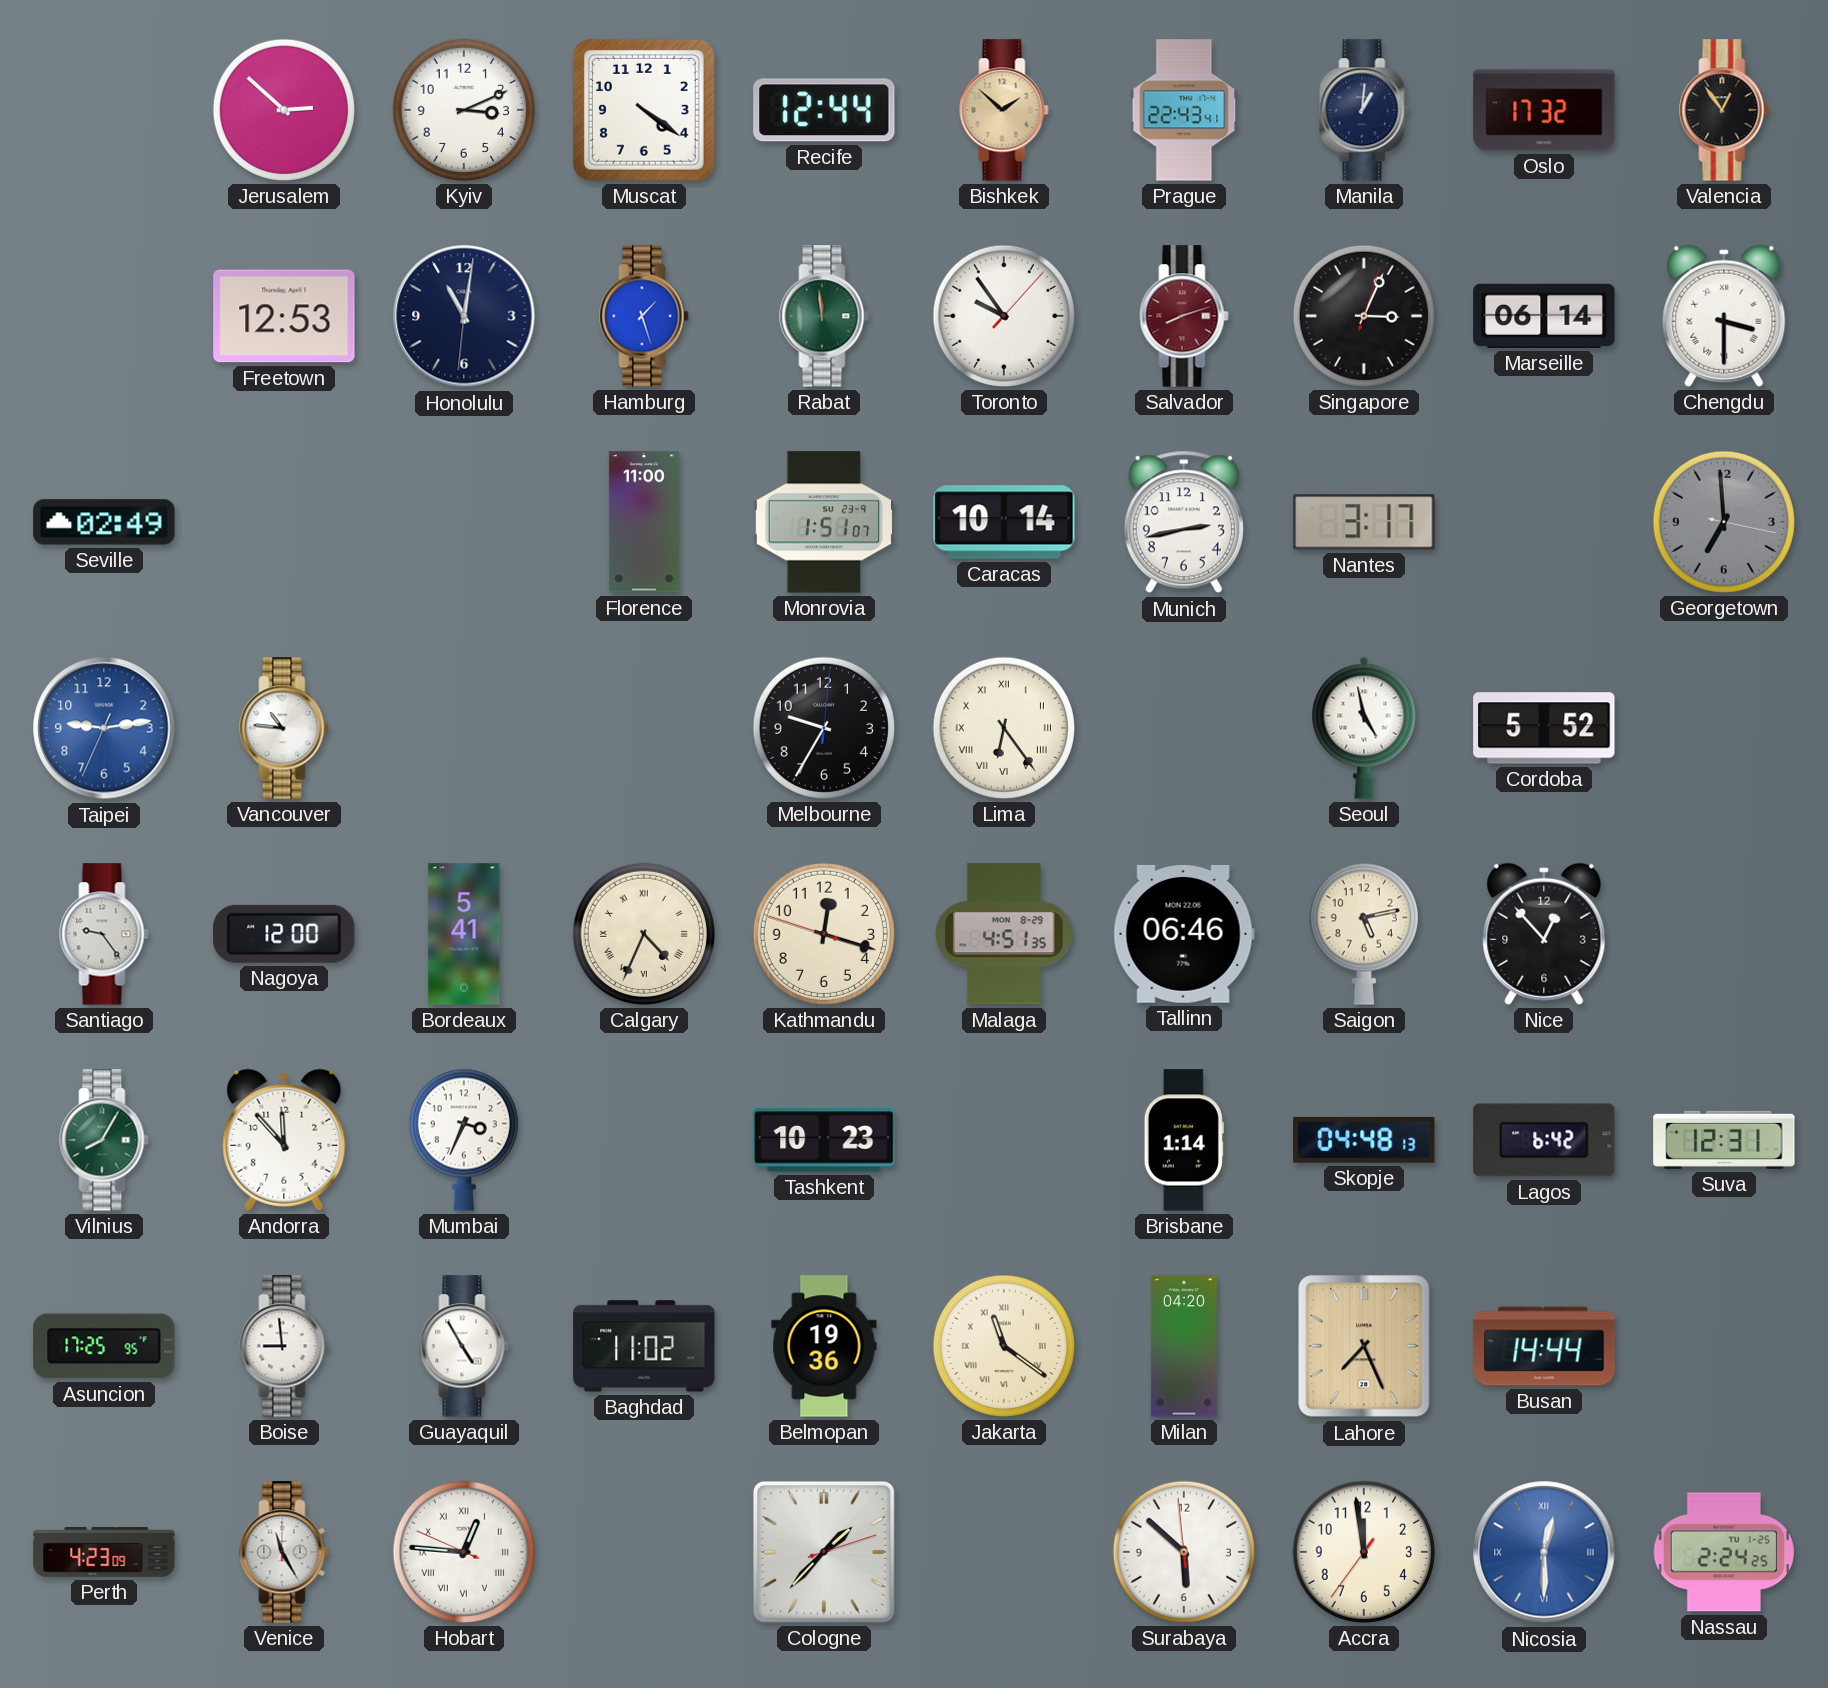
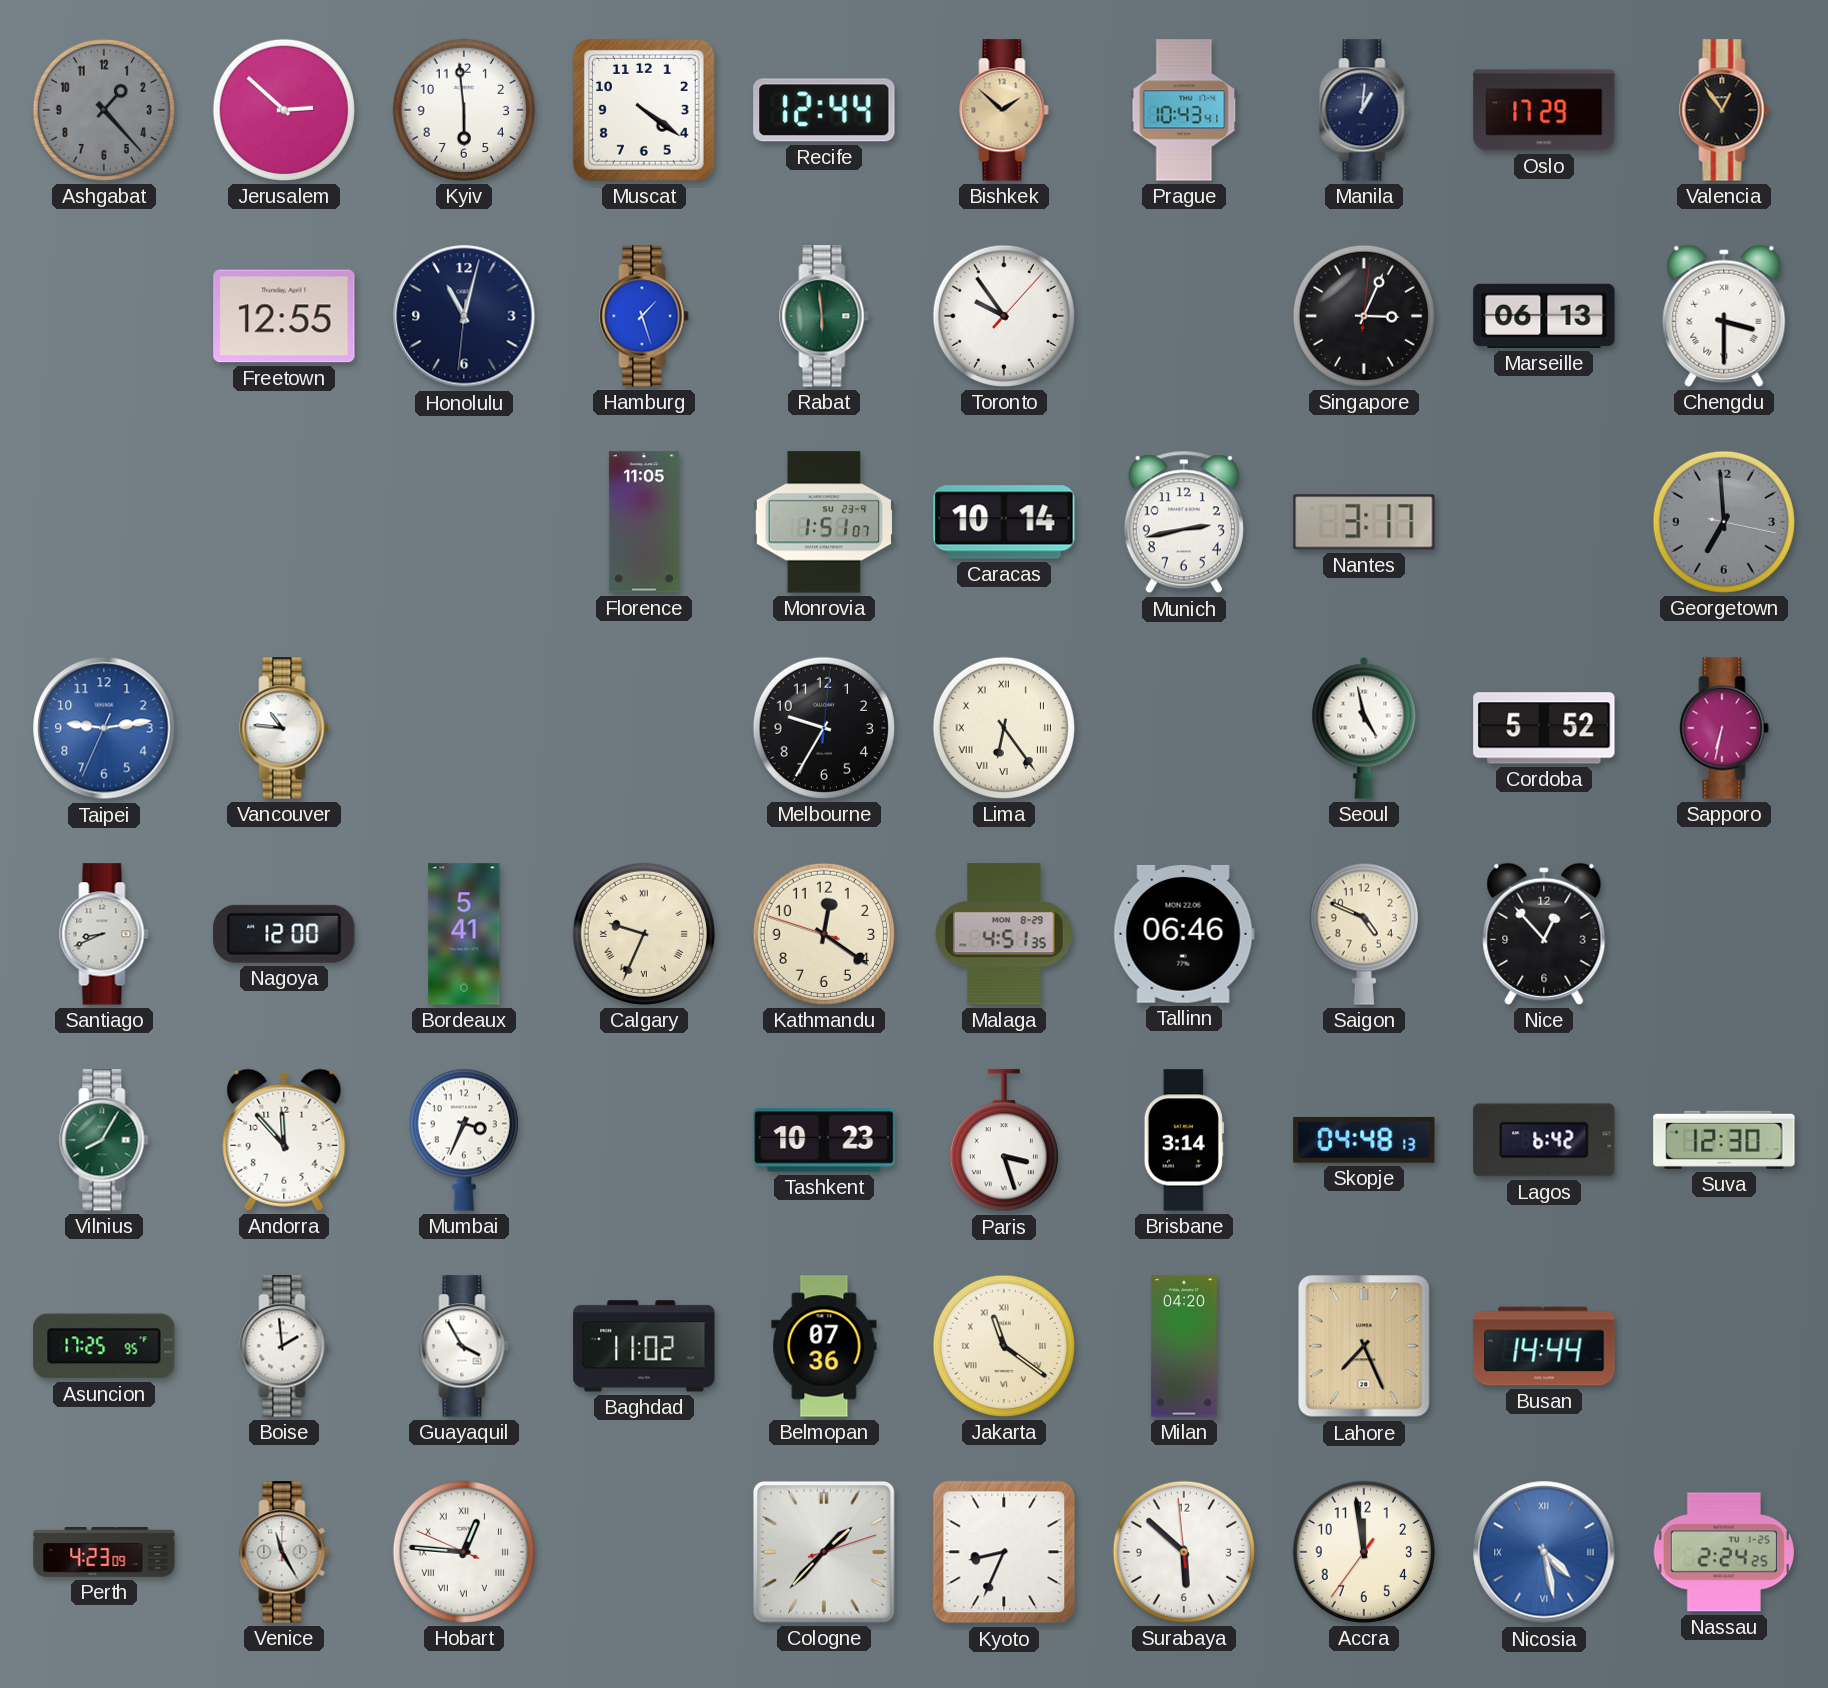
Ashgabat: none -> 1:23 (104, 110)
Kyiv: 3:11 -> 5:59 (464, 110)
Prague: 22:43 -> 10:43 (1184, 110)
Oslo: 17:32 -> 17:29 (1544, 110)
Freetown: 12:53 -> 12:55 (284, 316)
Honolulu: 11:01 -> 11:02 (464, 316)
Rabat: 11:59 -> 5:59 (824, 316)
Salvador: 8:12 -> none (1184, 316)
Singapore: 3:04:03 -> 3:04:01 (1364, 316)
Marseille: 06:14 -> 06:13 (1544, 316)
Seville: 02:49 -> none (104, 522)
Florence: 11:00 -> 11:05 (644, 522)
Sapporo: none -> 6:32 (1724, 728)
Santiago: 9:24 -> 8:41 (104, 934)
Calgary: 4:34 -> 9:34 (644, 934)
Kathmandu: 12:17 -> 12:20 (824, 934)
Saigon: 5:13 -> 4:49 (1364, 934)
Paris: none -> 3:27 (1004, 1141)
Brisbane: 1:14 -> 3:14 (1184, 1140)
Suva: 12:31 -> 12:30 (1724, 1140)
Boise: 8:59 -> 1:59 (284, 1346)
Guayaquil: 4:55 -> 3:55 (464, 1346)
Belmopan: 19:36 -> 07:36 (824, 1346)
Kyoto: none -> 8:34 (1004, 1552)
Nicosia: 12:30 -> 4:28 (1544, 1552)
